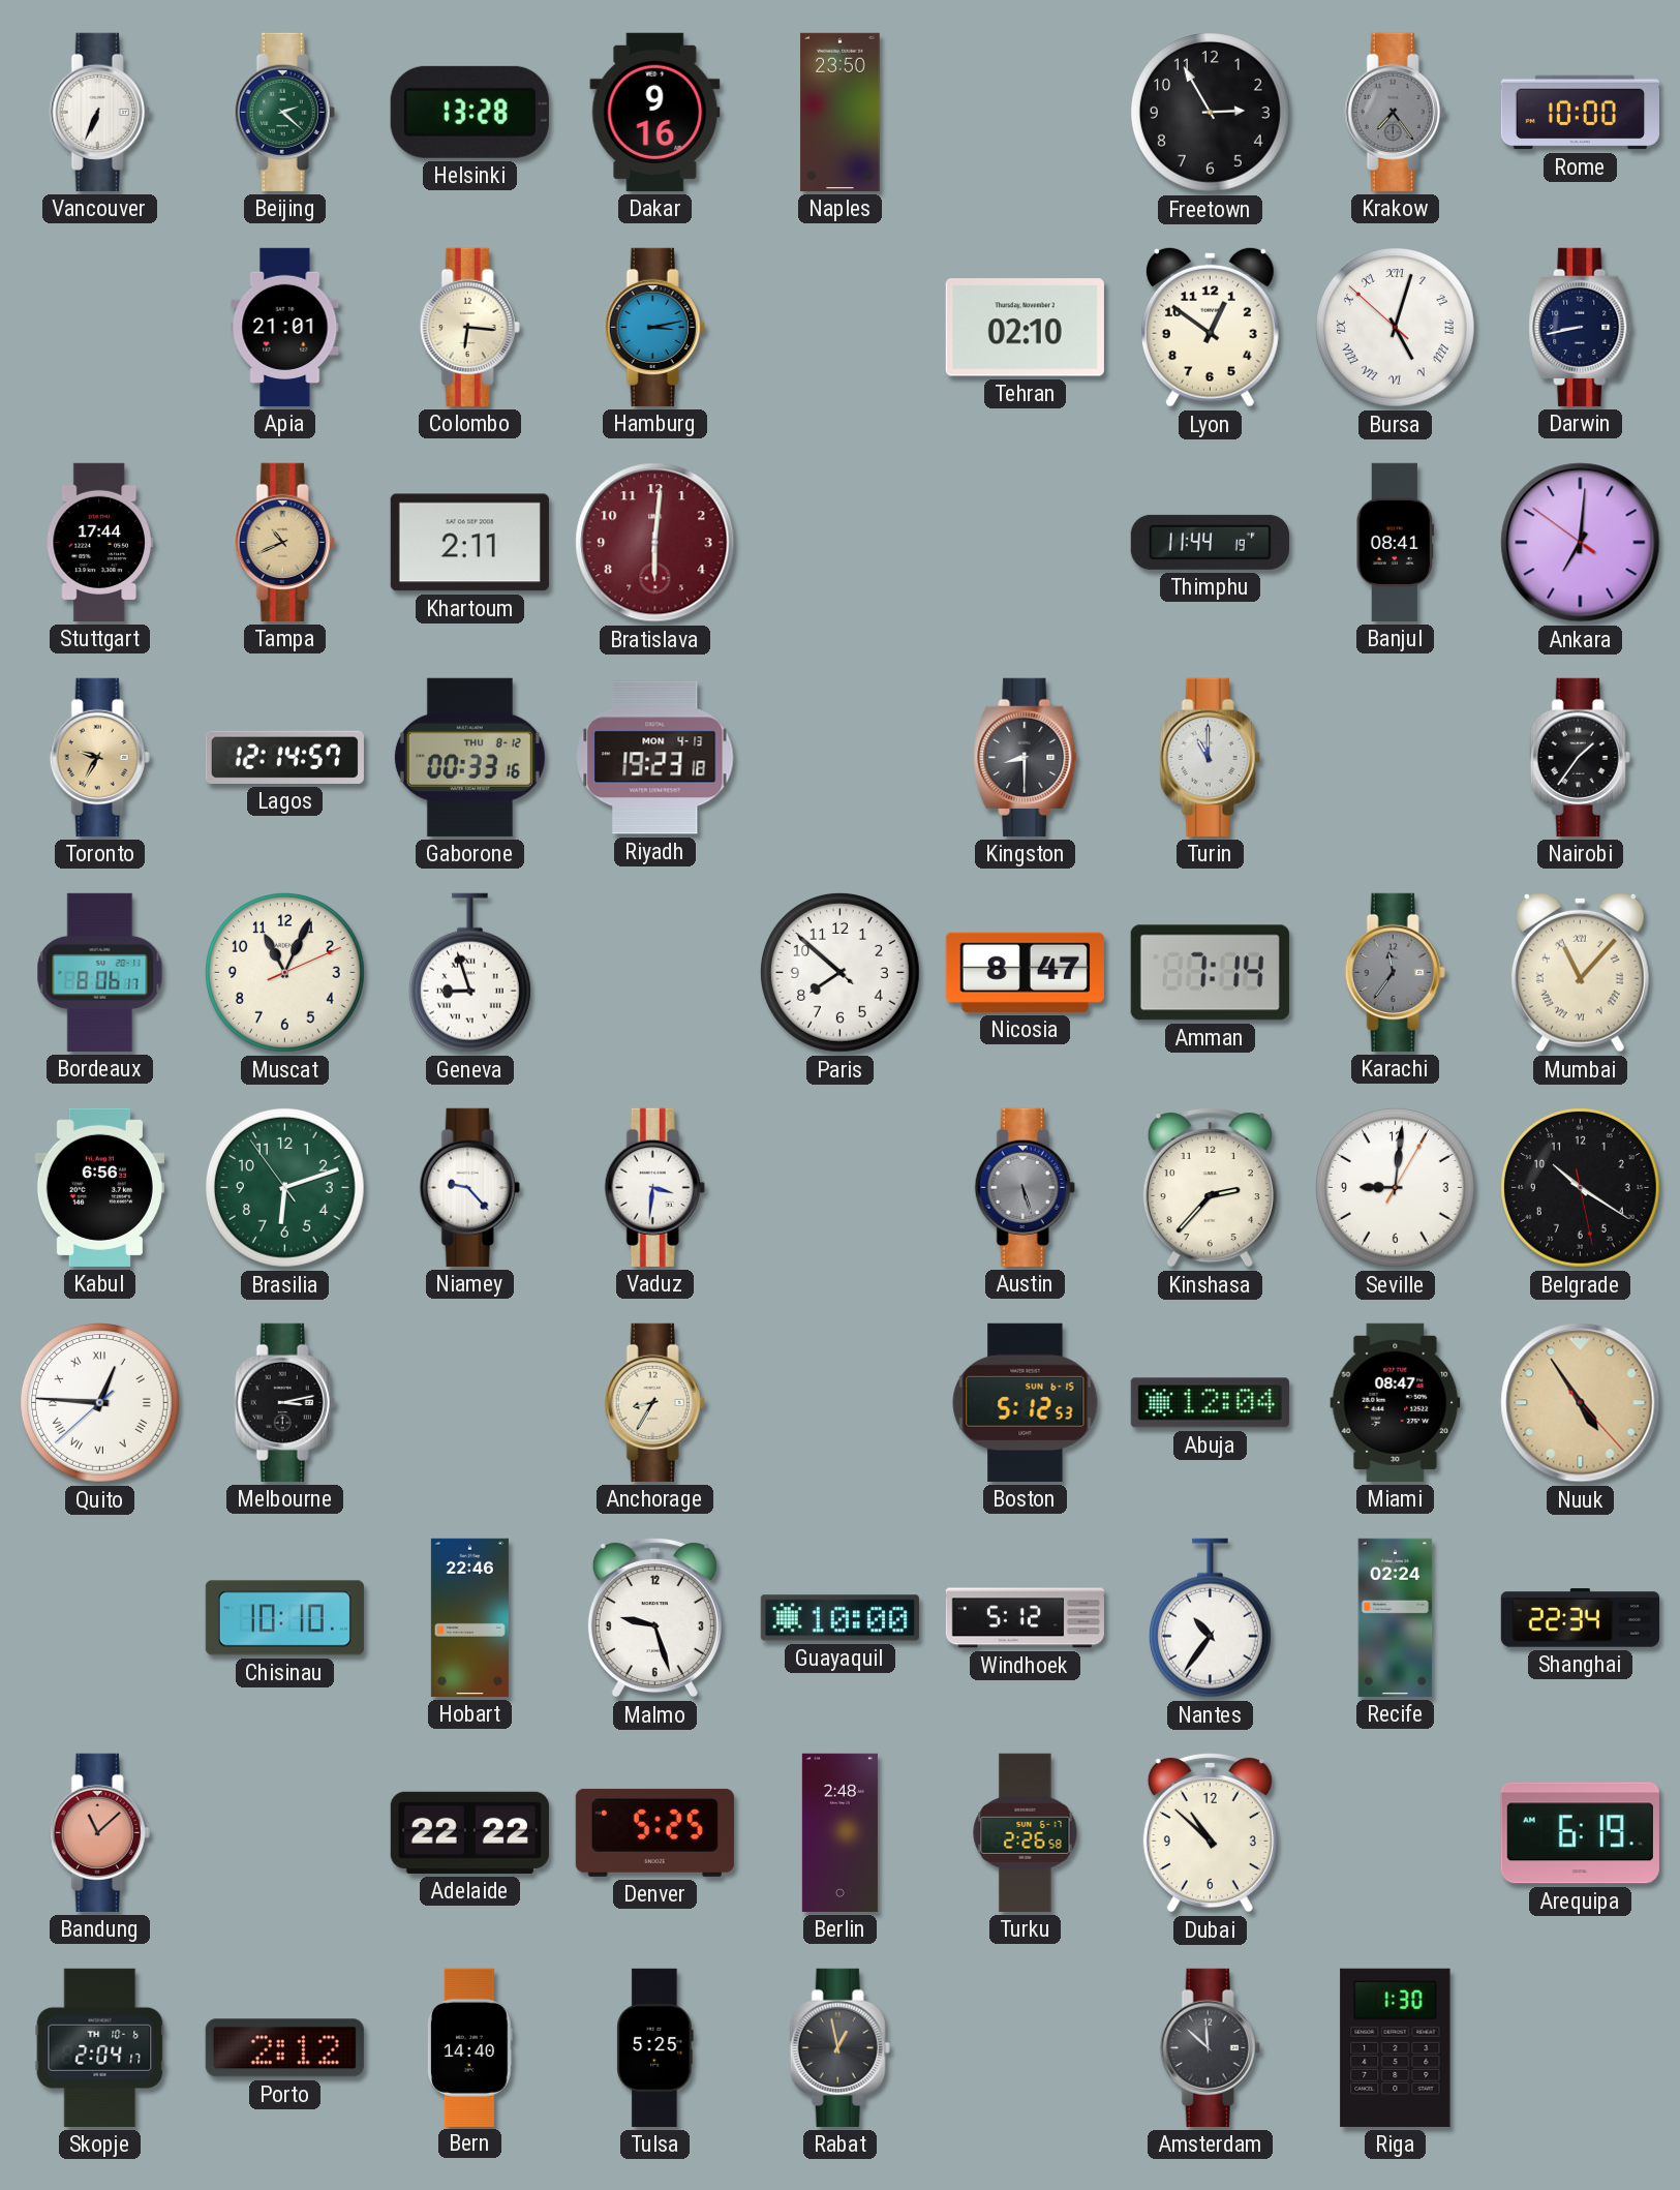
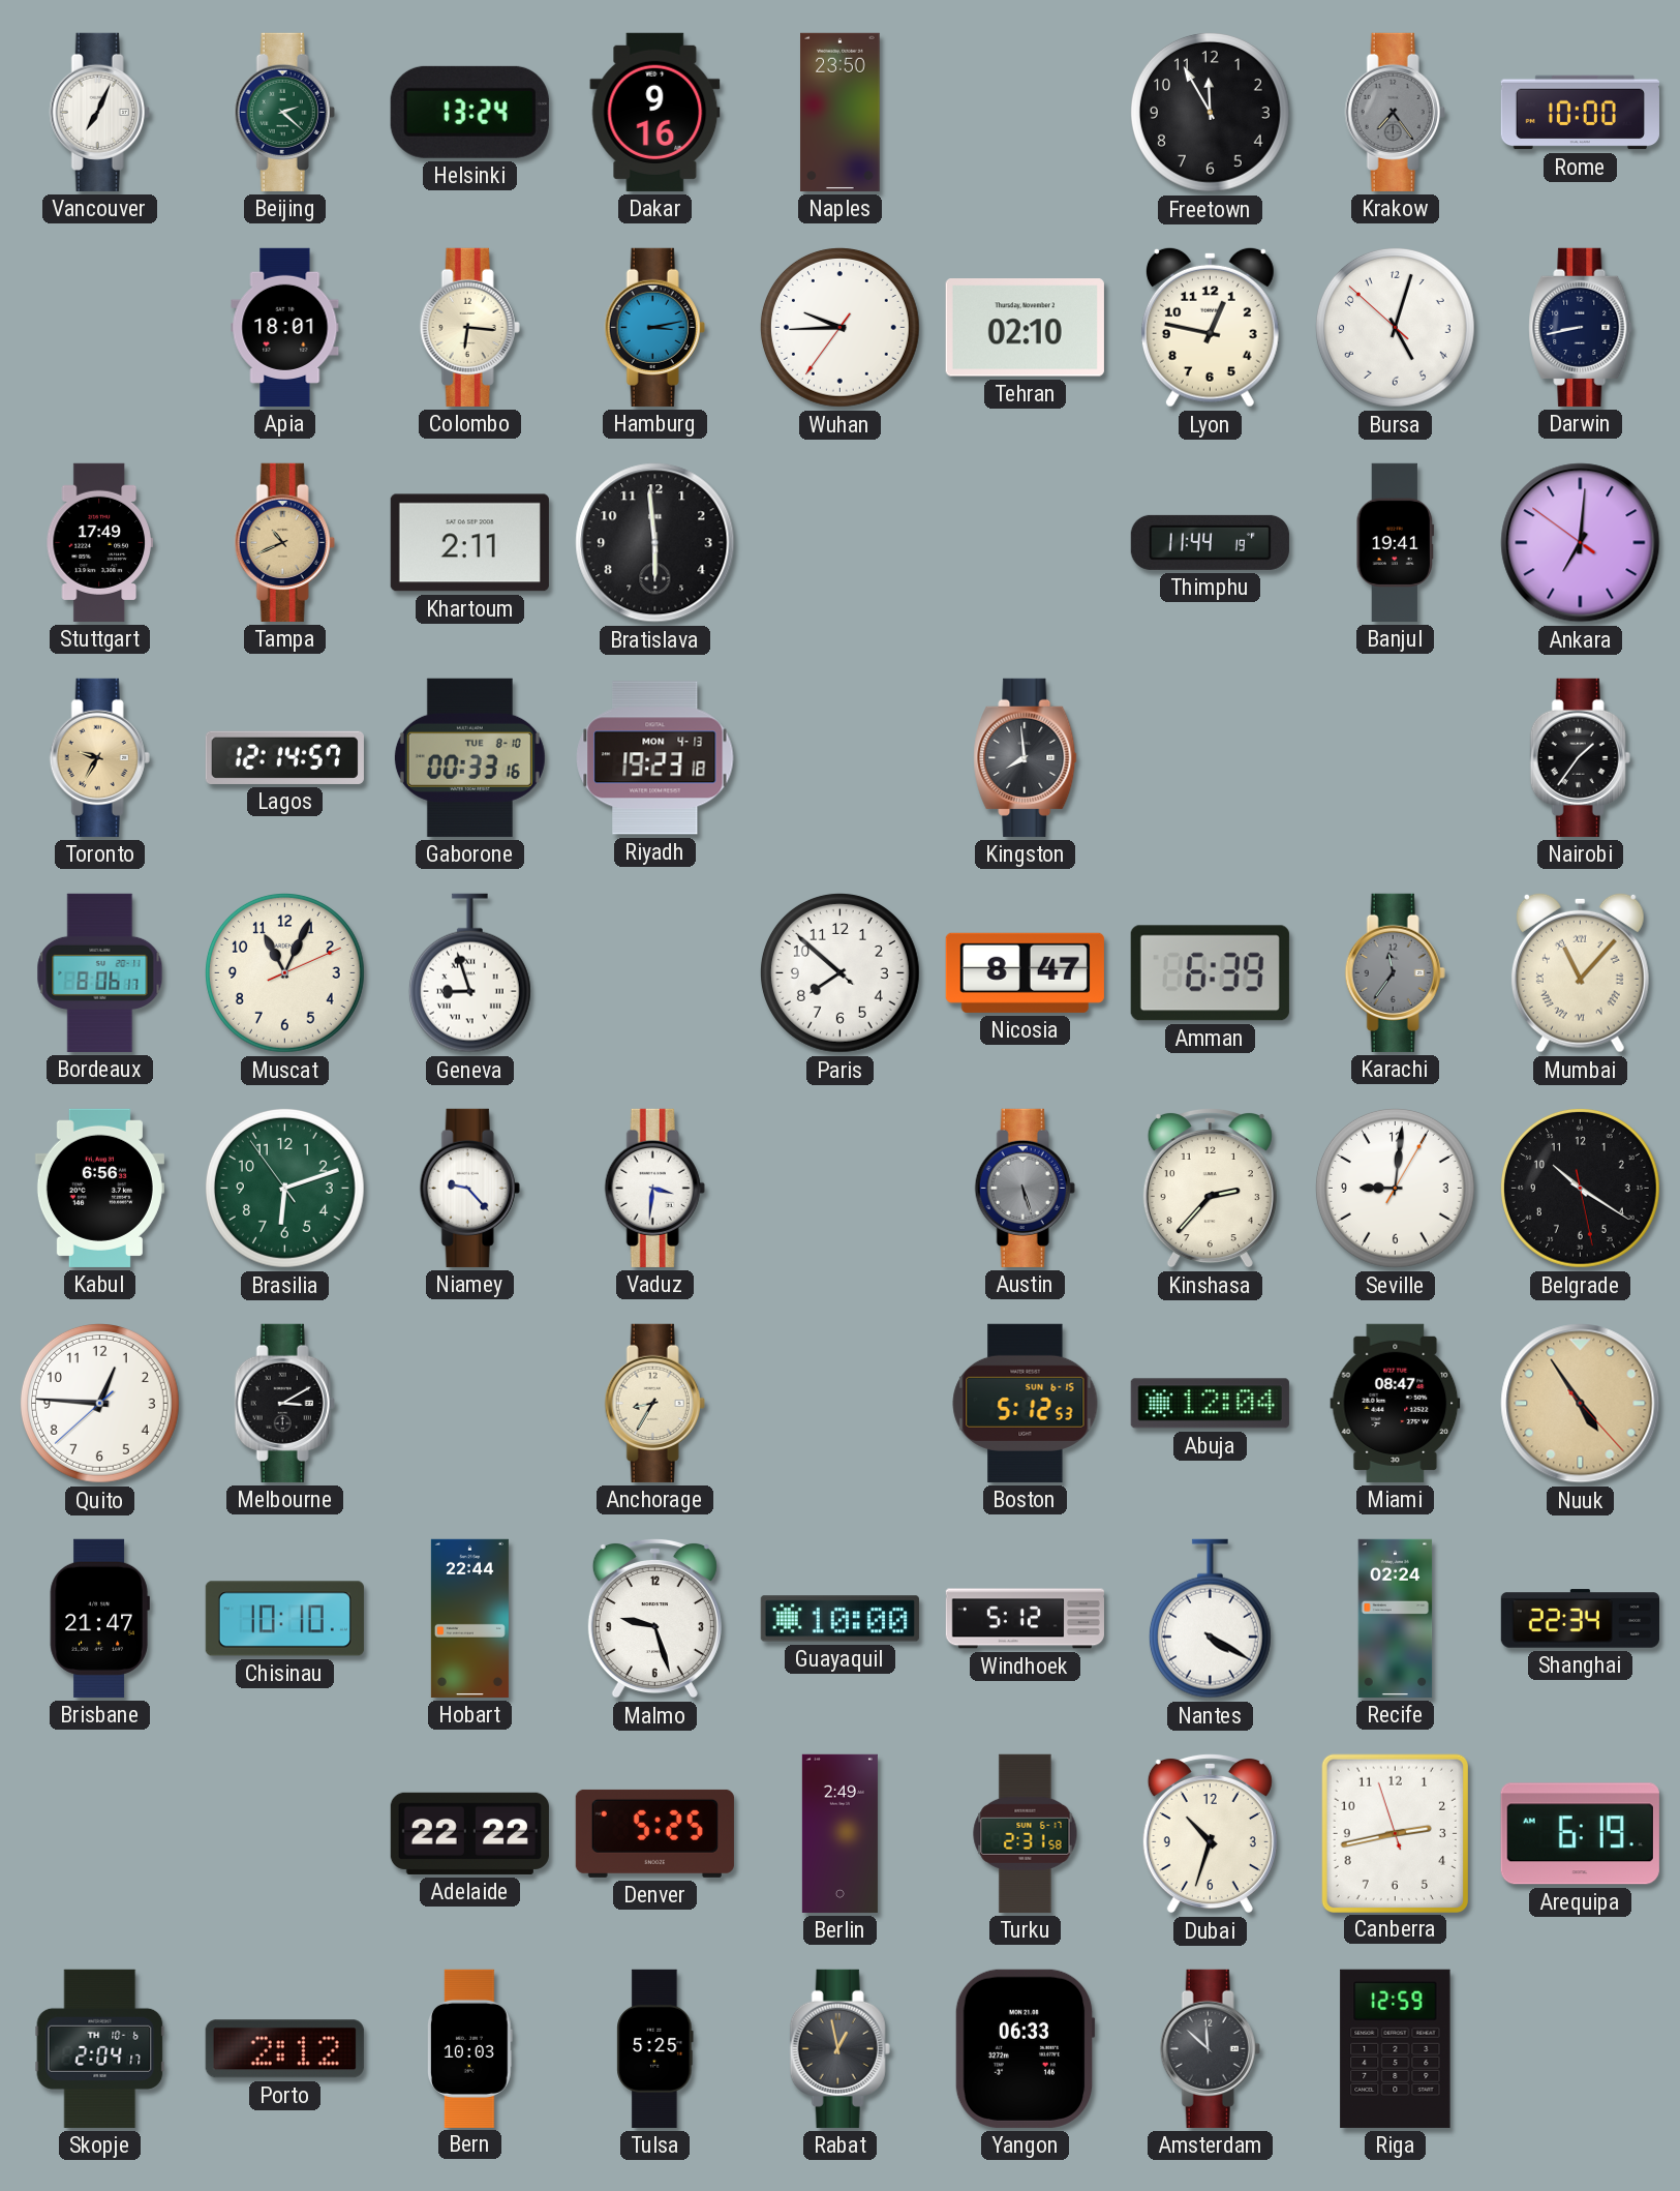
Vancouver: 6:34 -> 7:04 (99, 112)
Helsinki: 13:28 -> 13:24 (469, 112)
Freetown: 2:55 -> 11:55 (1210, 112)
Apia: 21:01 -> 18:01 (285, 327)
Wuhan: none -> 9:44 (839, 327)
Lyon: 12:51 -> 12:47 (1210, 327)
Bursa numerals: Roman -> Arabic (1395, 327)
Stuttgart: 17:44 -> 17:49 (99, 542)
Bratislava: 6:01 -> 5:59 (655, 543)
Bratislava dial: burgundy -> black (655, 543)
Banjul: 08:41 -> 19:41 (1396, 542)
Gaborone date: THU 8-12 -> TUE 8-10 (469, 757)
Kingston: 8:30 -> 7:59 (1026, 757)
Turin: 11:00 -> none (1210, 757)
Amman: 7:14 -> 6:39 (1210, 973)
Quito numerals: Roman -> Arabic (99, 1403)
Melbourne: 3:13 -> 3:10 (284, 1403)
Brisbane: none -> 21:47 (99, 1618)
Hobart: 22:46 -> 22:44 (469, 1618)
Nantes: 10:36 -> 4:20 (1210, 1619)
Bandung: 11:08 -> none (99, 1832)
Berlin: 2:48 -> 2:49 (839, 1833)
Turku: 2:26 -> 2:31 (1026, 1833)
Dubai: 10:52 -> 10:33 (1210, 1833)
Canberra: none -> 2:42 (1395, 1833)
Bern: 14:40 -> 10:03 (469, 2048)
Yangon: none -> 06:33 (1025, 2048)
Riga: 1:30 -> 12:59 (1396, 2048)
